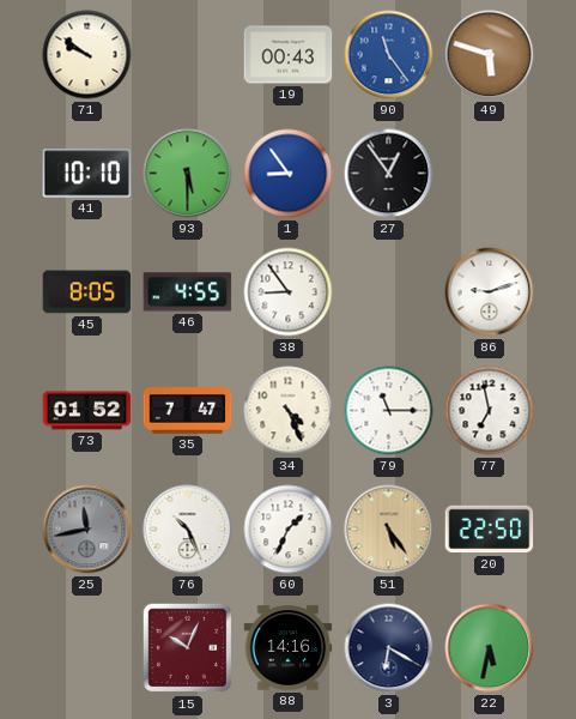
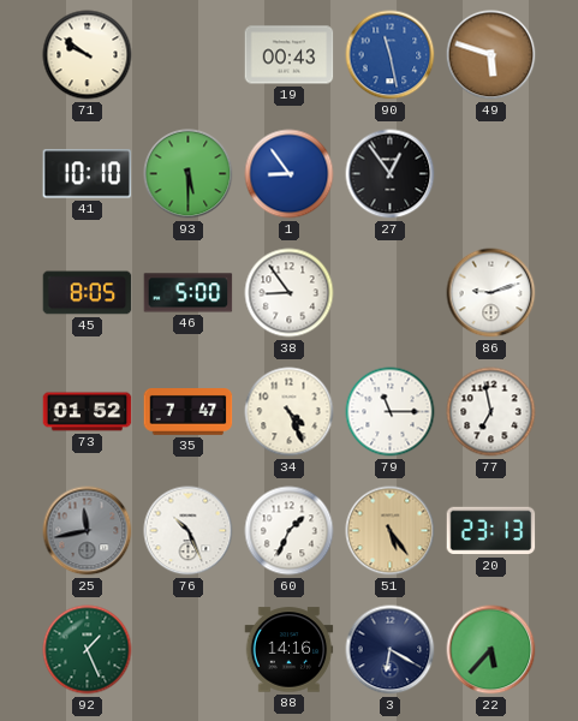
90: 11:24 -> 11:28 (391, 55)
46: 4:55 -> 5:00 (189, 293)
20: 22:50 -> 23:13 (491, 531)
92: none -> 1:26 (88, 650)
15: 10:04 -> none (188, 648)
22: 5:32 -> 5:37 (491, 650)
